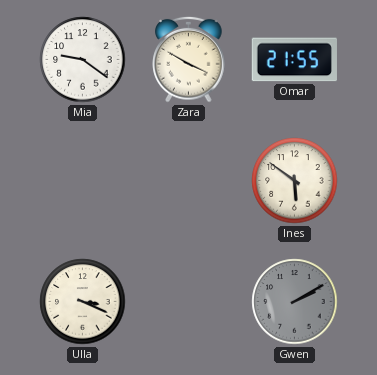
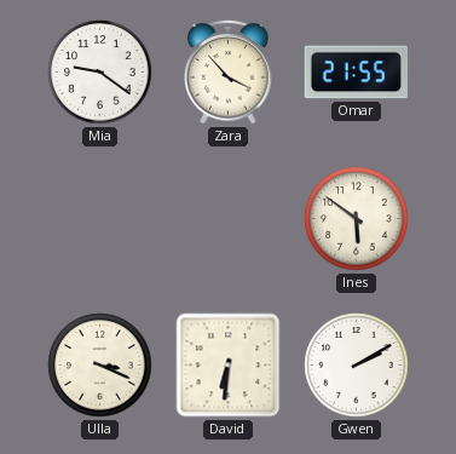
Zara: 3:50 -> 3:53 (229, 71)
David: none -> 6:31 (229, 366)
Gwen dial: grey -> white (357, 366)
